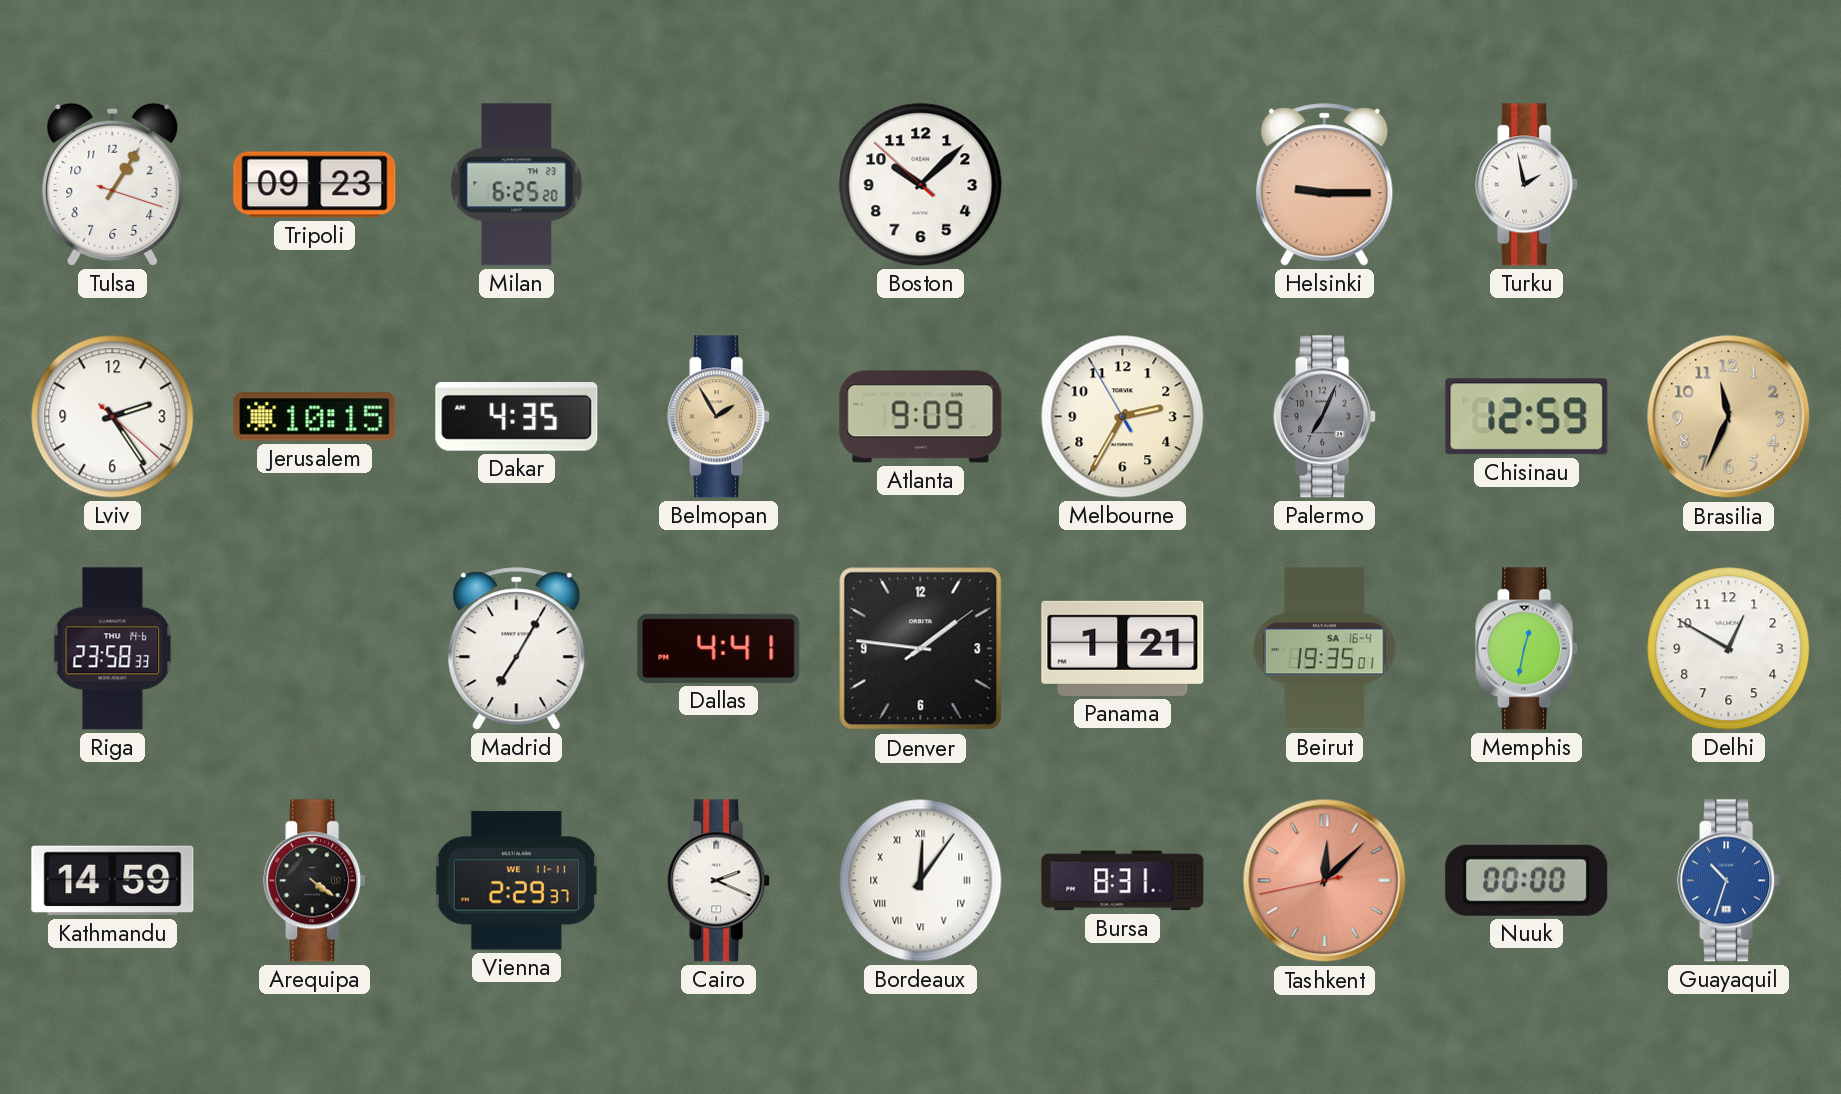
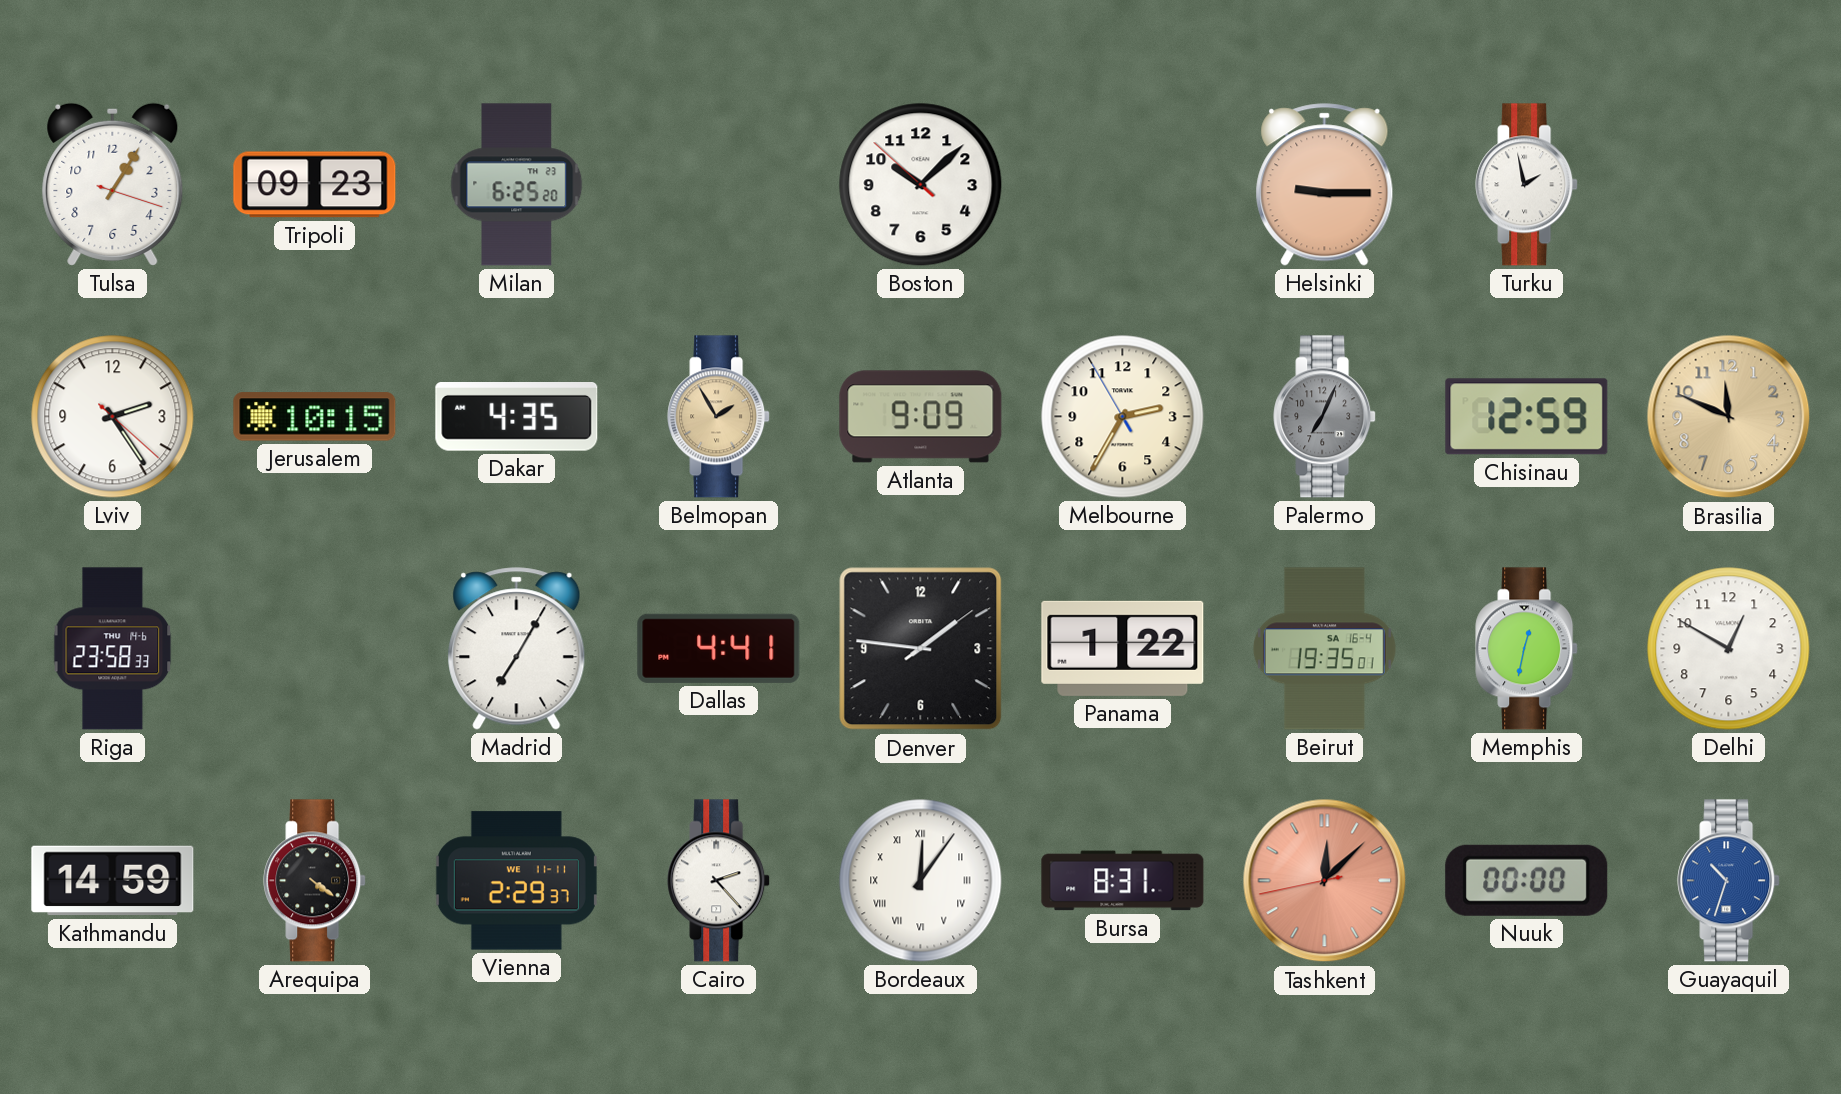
Brasilia: 11:34 -> 11:49 (1729, 417)
Panama: 1:21 -> 1:22 (1123, 648)
Cairo: 2:19 -> 2:23 (719, 881)
